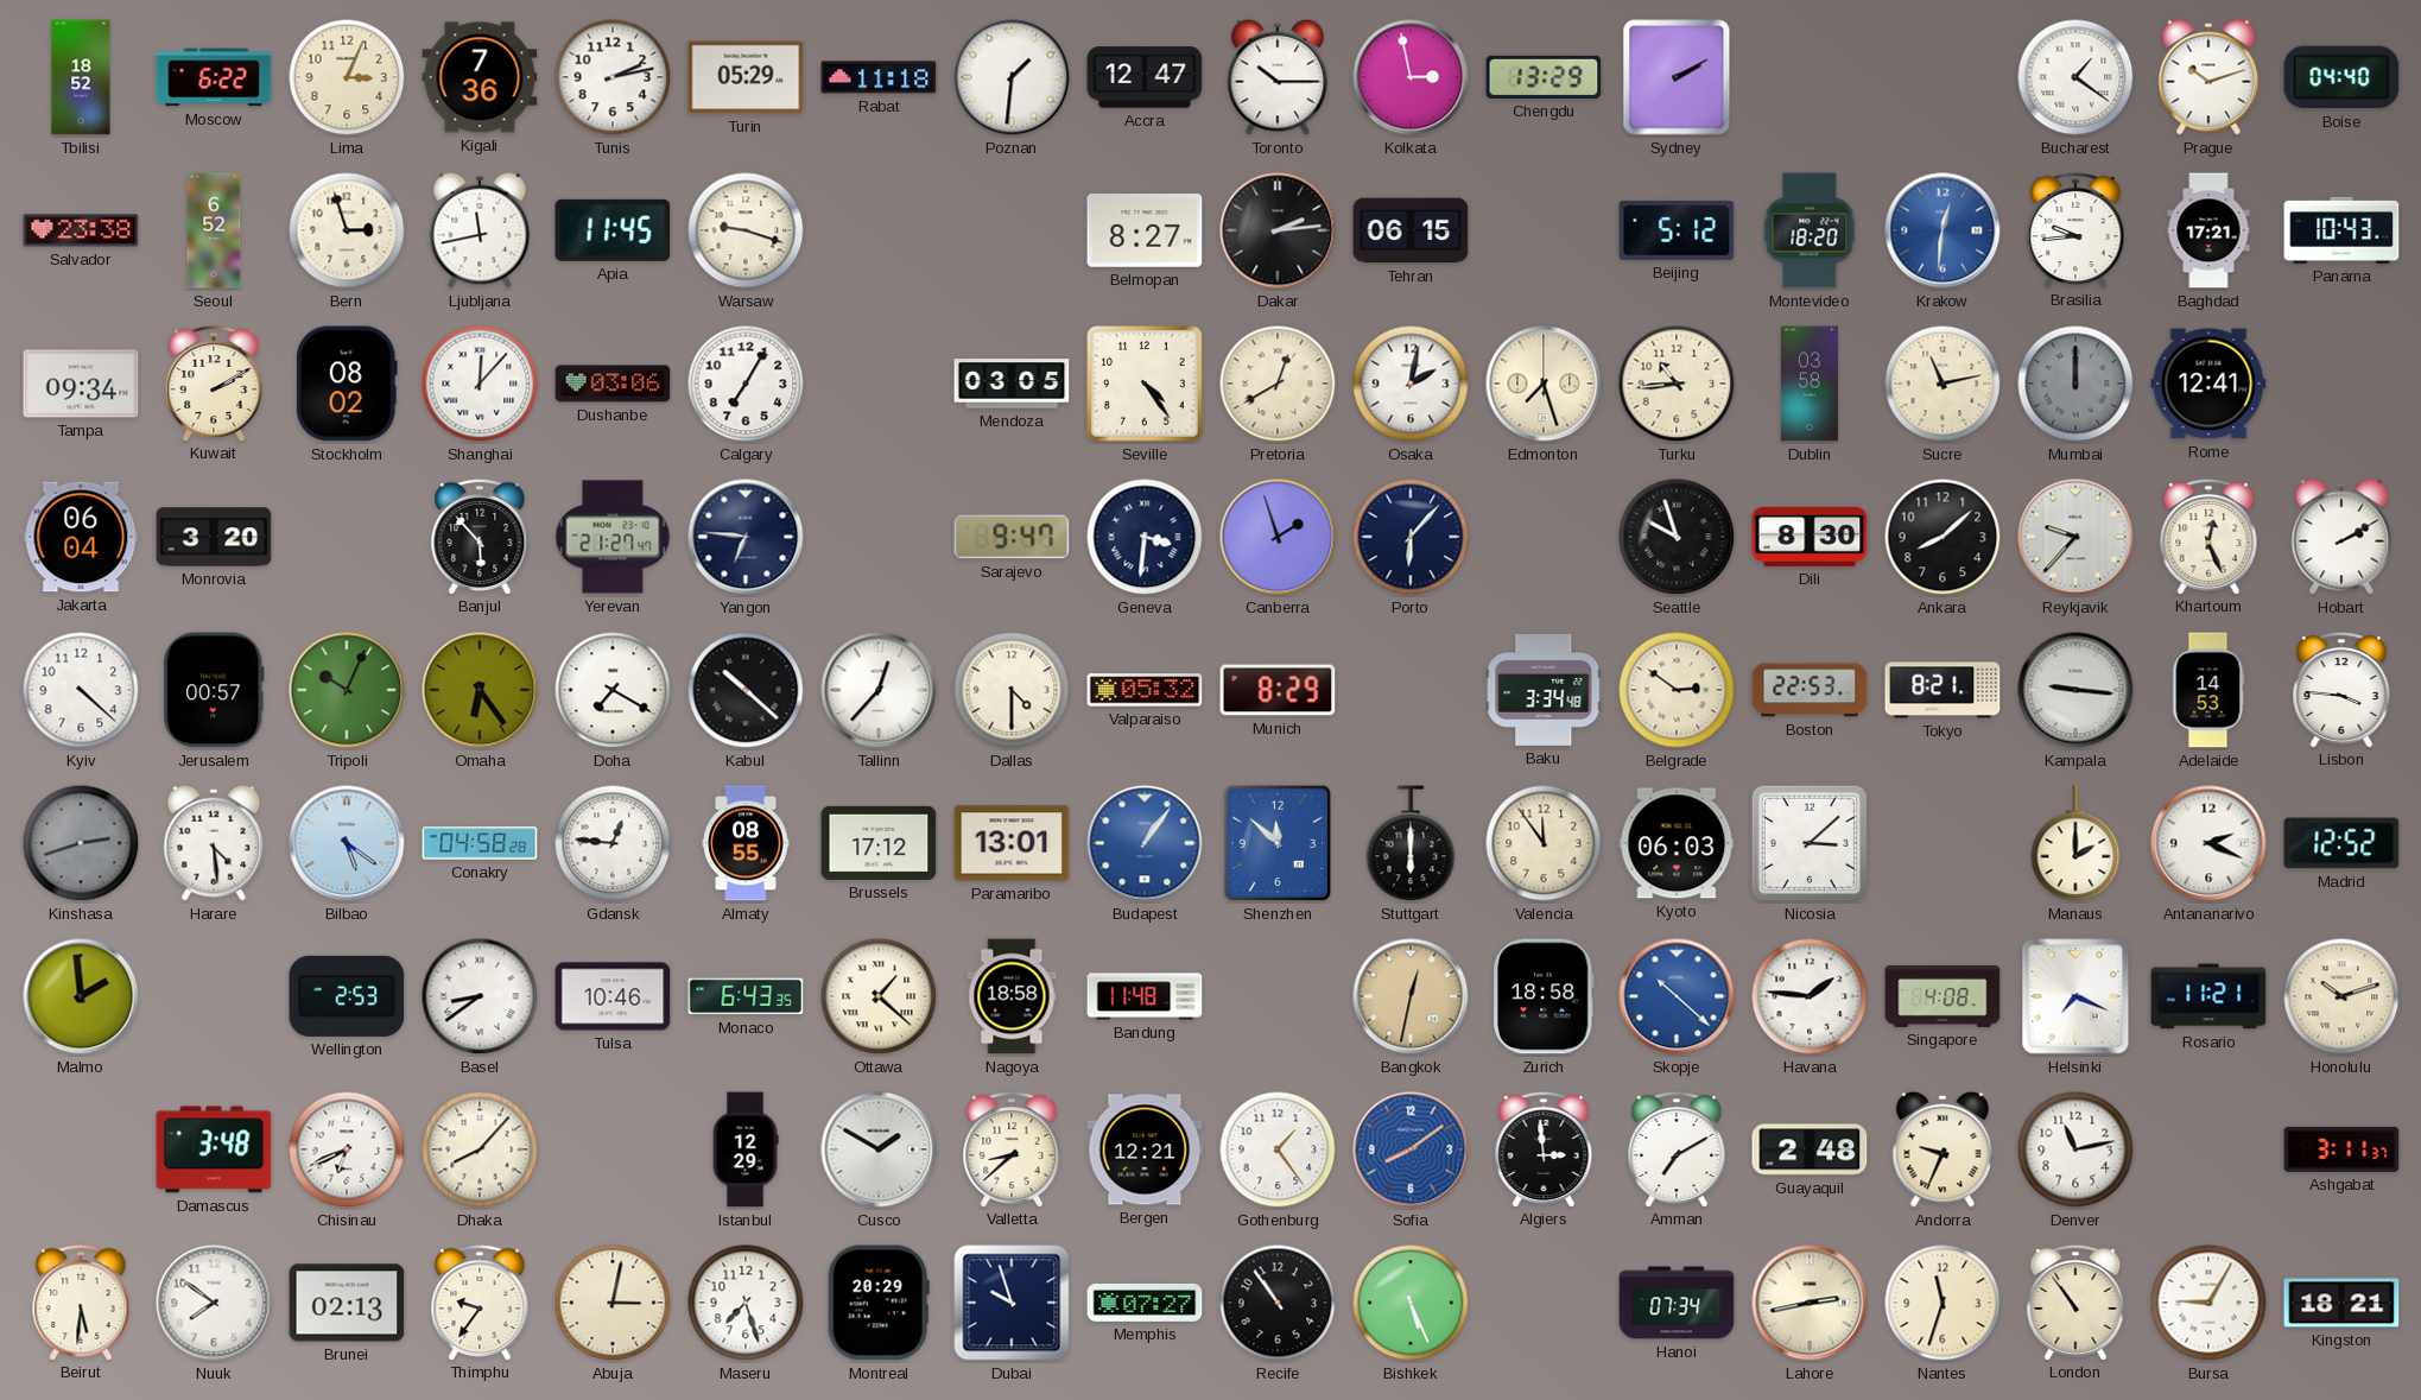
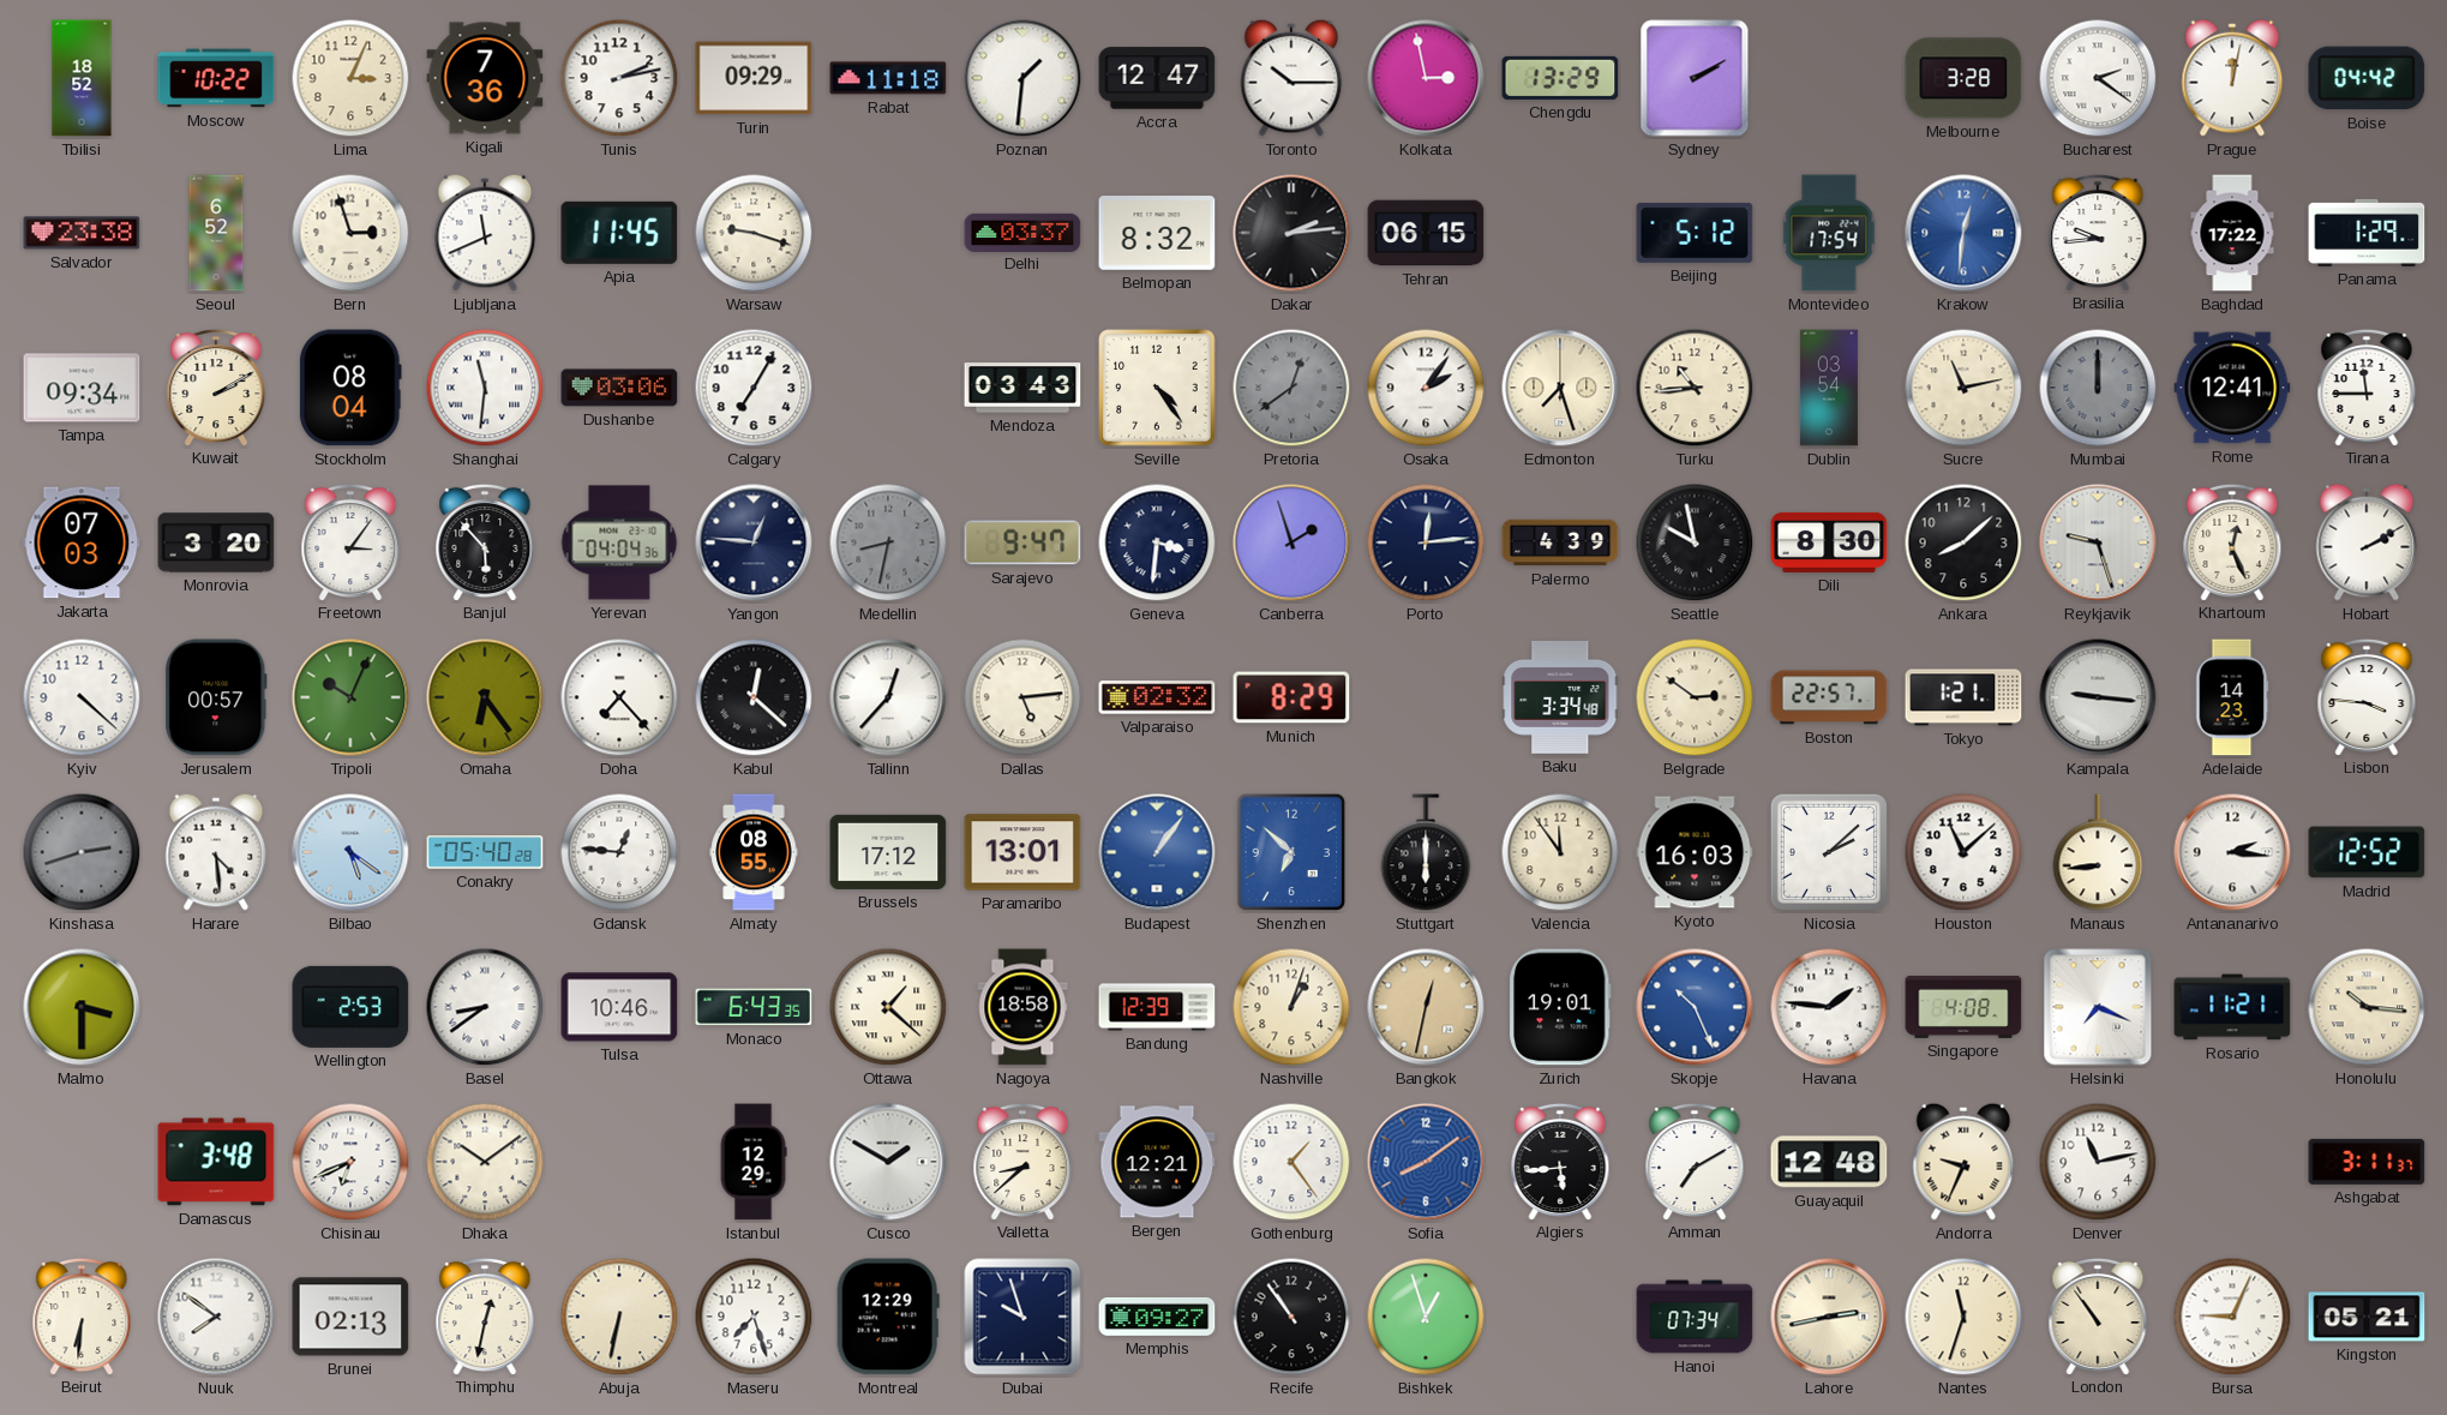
Moscow: 6:22 -> 10:22 (216, 78)
Turin: 05:29 -> 09:29 (754, 78)
Melbourne: none -> 3:28 (1963, 78)
Bucharest: 1:21 -> 2:21 (2098, 78)
Prague: 10:12 -> 12:02 (2232, 78)
Boise: 04:40 -> 04:42 (2367, 78)
Ljubljana: 11:43 -> 11:41 (485, 233)
Delhi: none -> 03:37 (1022, 232)
Belmopan: 8:27 -> 8:32 (1157, 233)
Montevideo: 18:20 -> 17:54 (1829, 233)
Baghdad: 17:21 -> 17:22 (2232, 233)
Panama: 10:43 -> 1:29 (2367, 233)
Stockholm: 08:02 -> 08:04 (350, 388)
Shanghai: 12:07 -> 11:31 (485, 388)
Mendoza: 03:05 -> 03:43 (1022, 388)
Pretoria: 12:40 -> 12:39 (1291, 388)
Pretoria dial: cream -> grey (1291, 388)
Osaka: 2:02 -> 2:06 (1426, 388)
Dublin: 03:58 -> 03:54 (1829, 388)
Tirana: none -> 11:45 (2367, 386)
Jakarta: 06:04 -> 07:03 (82, 542)
Freetown: none -> 3:06 (350, 541)
Yerevan: 21:27 -> 04:04 (619, 542)
Yangon: 6:46 -> 12:46 (754, 542)
Medellin: none -> 8:32 (888, 542)
Porto: 6:07 -> 12:14 (1426, 542)
Palermo: none -> 4:39 (1560, 542)
Seattle: 9:57 -> 9:58 (1695, 542)
Reykjavik: 9:37 -> 9:27 (2098, 542)
Doha: 7:20 -> 7:23 (619, 697)
Kabul: 10:22 -> 12:22 (754, 697)
Dallas: 4:30 -> 5:14 (1022, 697)
Valparaiso: 05:32 -> 02:32 (1157, 697)
Boston: 22:53 -> 22:57 (1829, 697)
Tokyo: 8:21 -> 1:21 (1963, 697)
Adelaide: 14:53 -> 14:23 (2232, 697)
Conakry: 04:58 -> 05:40 (485, 852)
Shenzhen: 11:52 -> 6:52 (1291, 852)
Kyoto: 06:03 -> 16:03 (1695, 852)
Nicosia: 3:08 -> 2:08 (1829, 852)
Houston: none -> 11:08 (1963, 852)
Manaus: 2:00 -> 8:44 (2098, 852)
Antananarivo: 2:19 -> 2:16 (2232, 852)
Malmo: 1:59 -> 3:30 (82, 1007)
Bandung: 11:48 -> 12:39 (1157, 1007)
Nashville: none -> 1:03 (1291, 1007)
Zurich: 18:58 -> 19:01 (1560, 1007)
Skopje: 10:22 -> 10:26 (1695, 1007)
Honolulu: 10:12 -> 10:16 (2367, 1007)
Dhaka: 8:07 -> 10:09 (485, 1162)
Algiers: 2:59 -> 5:44 (1560, 1161)
Guayaquil: 2:48 -> 12:48 (1829, 1162)
Beirut: 5:31 -> 6:31 (82, 1315)
Thimphu: 9:36 -> 12:32 (485, 1315)
Abuja: 3:02 -> 6:32 (619, 1317)
Montreal: 20:29 -> 12:29 (888, 1317)
Memphis: 07:27 -> 09:27 (1157, 1317)
Bishkek: 5:26 -> 12:57 (1426, 1317)
Bursa: 9:05 -> 9:04 (2232, 1317)
Kingston: 18:21 -> 05:21 (2367, 1317)
